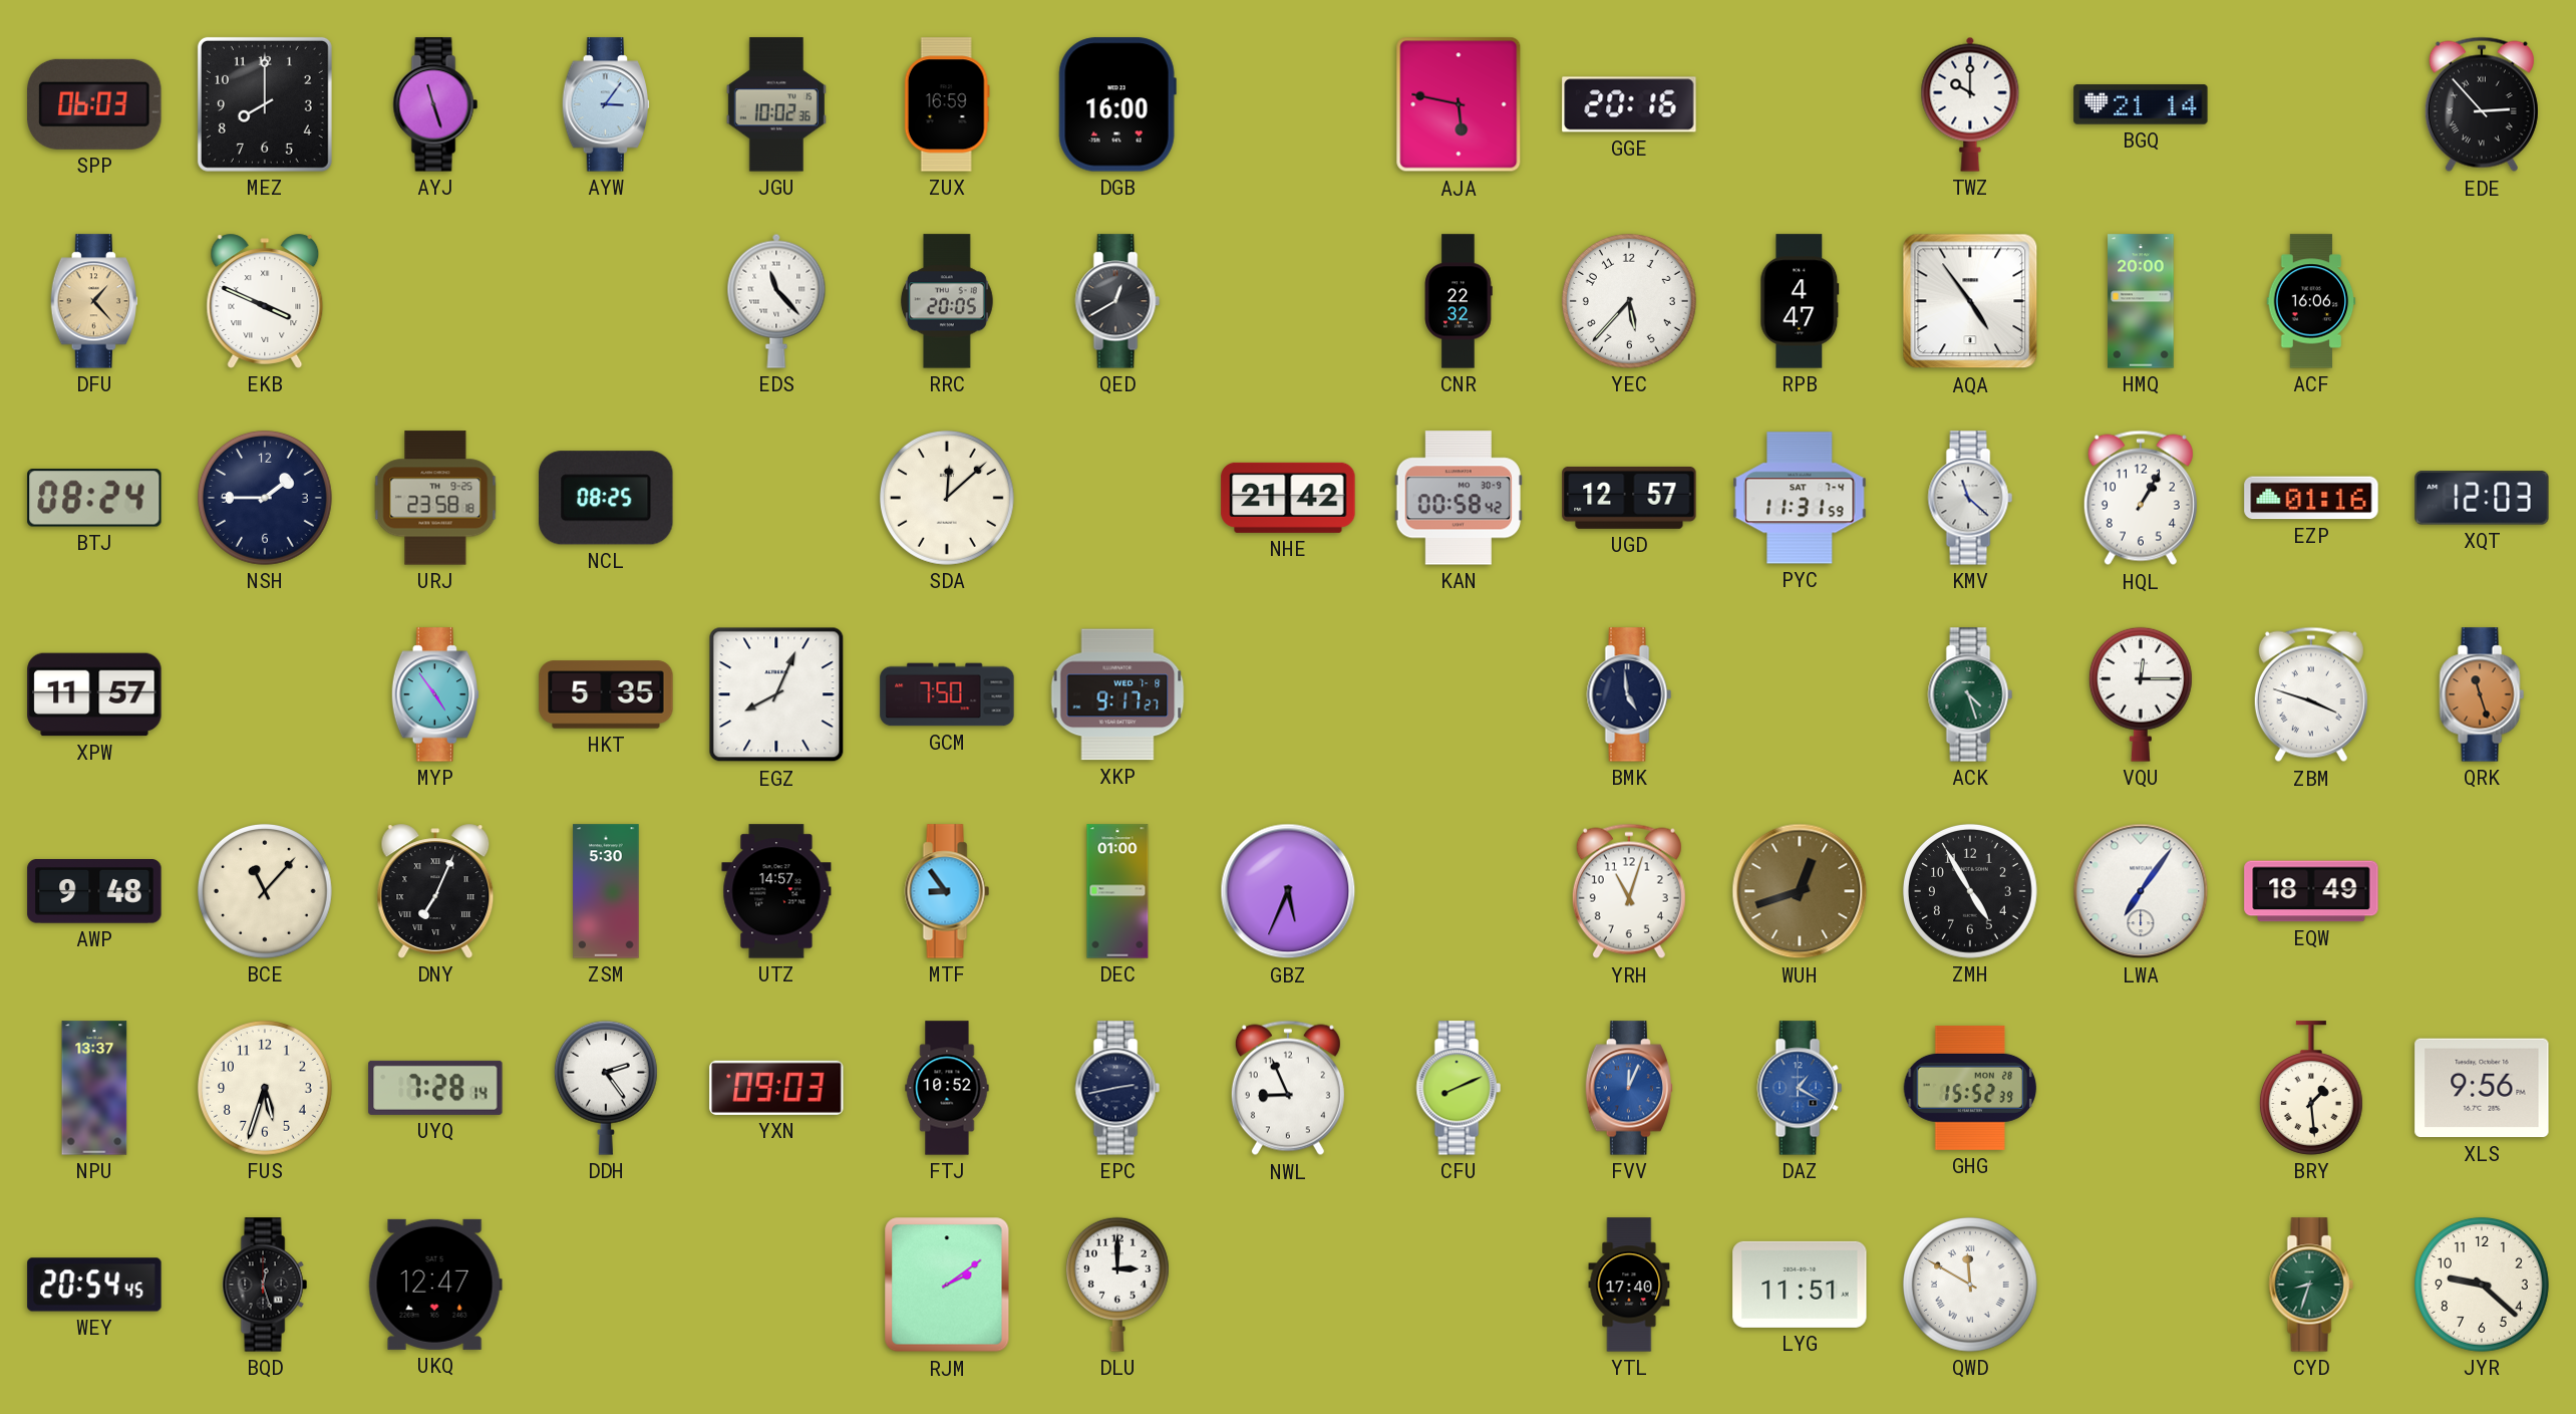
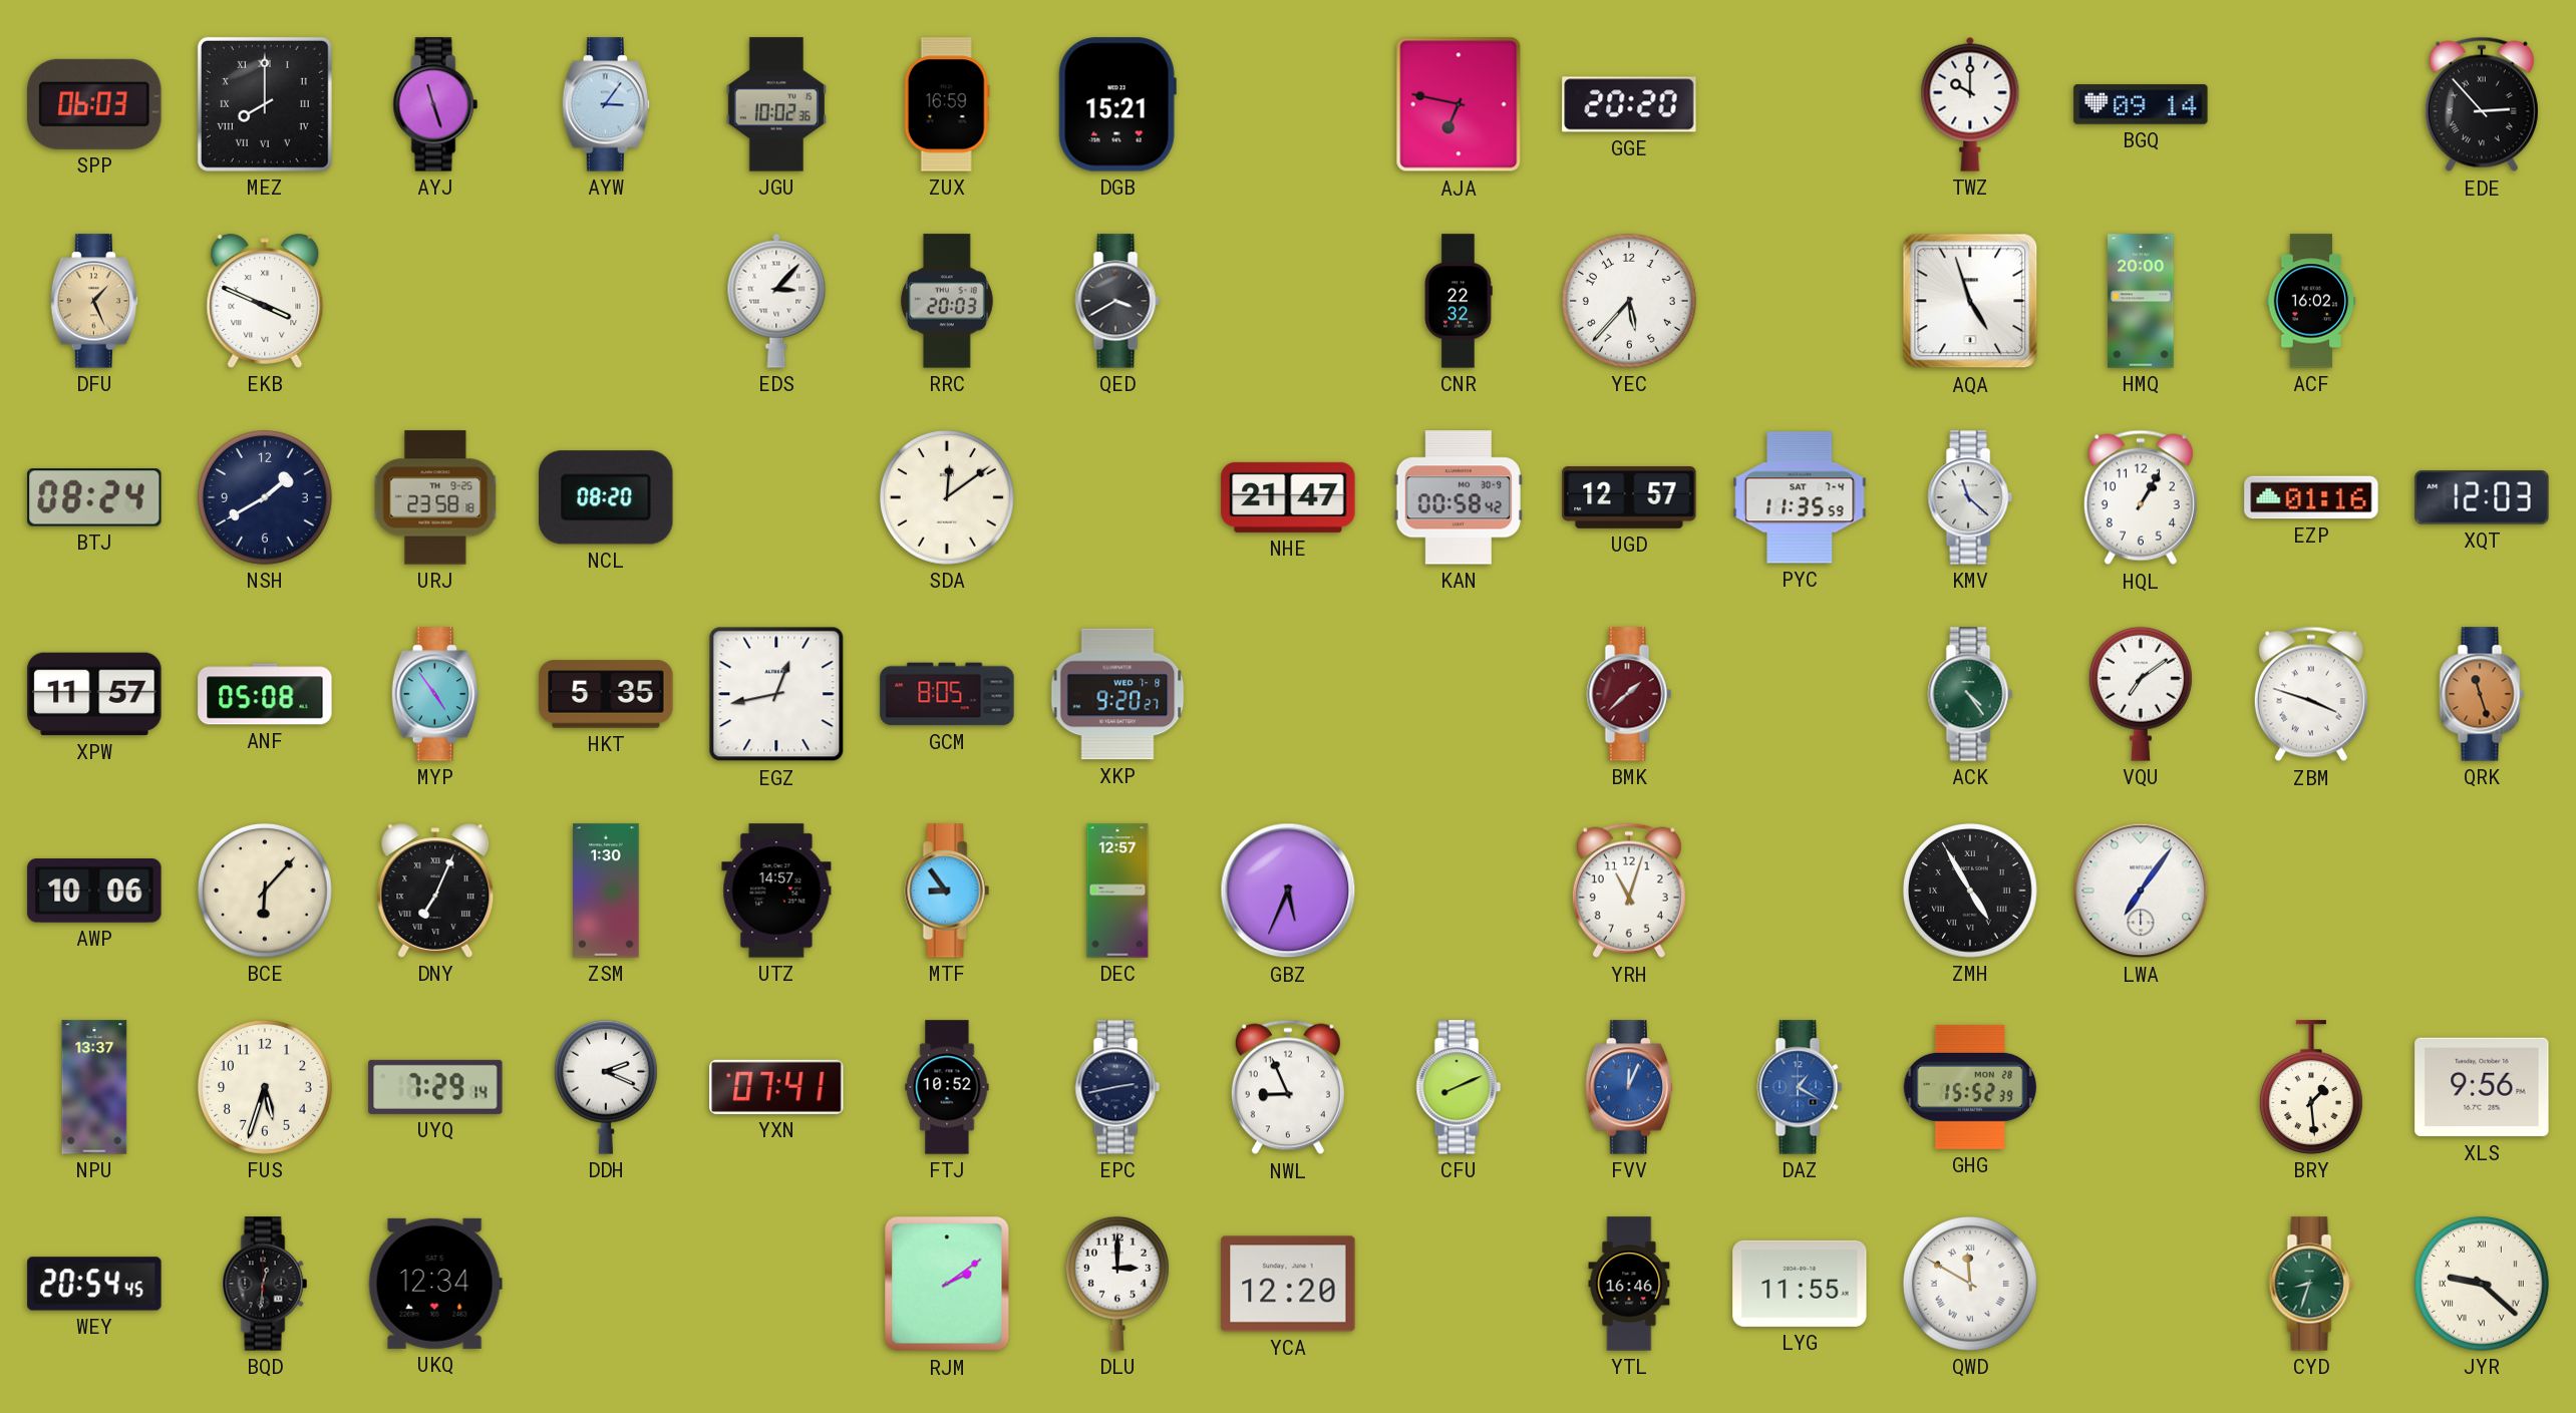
MEZ numerals: Arabic -> Roman (265, 104)
DGB: 16:00 -> 15:21 (1117, 104)
AJA: 5:47 -> 6:47 (1459, 104)
GGE: 20:16 -> 20:20 (1629, 104)
BGQ: 21:14 -> 09:14 (2141, 104)
DFU: 1:23 -> 1:26 (93, 301)
EDS: 11:23 -> 3:07 (776, 301)
RRC: 20:05 -> 20:03 (947, 301)
QED: 12:40 -> 3:40 (1117, 301)
RPB: 4:47 -> none (1800, 301)
AQA: 4:54 -> 4:57 (1970, 301)
ACF: 16:06 -> 16:02 (2311, 301)
NSH: 1:45 -> 1:40 (265, 497)
NCL: 08:25 -> 08:20 (606, 497)
SDA: 12:08 -> 12:09 (947, 497)
NHE: 21:42 -> 21:47 (1288, 497)
PYC: 11:31 -> 11:35 (1800, 497)
ANF: none -> 05:08 (265, 694)
EGZ: 8:04 -> 12:43 (776, 694)
GCM: 7:50 -> 8:05 (947, 694)
XKP: 9:17 -> 9:20 (1117, 694)
BMK: 4:59 -> 1:38 (1629, 694)
BMK dial: navy -> burgundy (1629, 694)
ACK: 4:27 -> 4:24 (1970, 694)
VQU: 12:15 -> 7:09 (2141, 694)
AWP: 9:48 -> 10:06 (94, 891)
BCE: 11:07 -> 6:07 (265, 891)
ZSM: 5:30 -> 1:30 (606, 891)
DEC: 01:00 -> 12:57 (1117, 891)
WUH: 12:42 -> none (1800, 891)
ZMH numerals: Arabic -> Roman (1970, 891)
EQW: 18:49 -> none (2311, 891)
UYQ: 7:28 -> 7:29 (435, 1087)
DDH: 2:24 -> 2:19 (606, 1087)
YXN: 09:03 -> 07:41 (776, 1087)
BQD: 12:27 -> 12:31 (265, 1284)
UKQ: 12:47 -> 12:34 (435, 1284)
YCA: none -> 12:20 (1288, 1284)
YTL: 17:40 -> 16:46 (1629, 1284)
LYG: 11:51 -> 11:55 (1800, 1284)
JYR numerals: Arabic -> Roman (2482, 1284)
